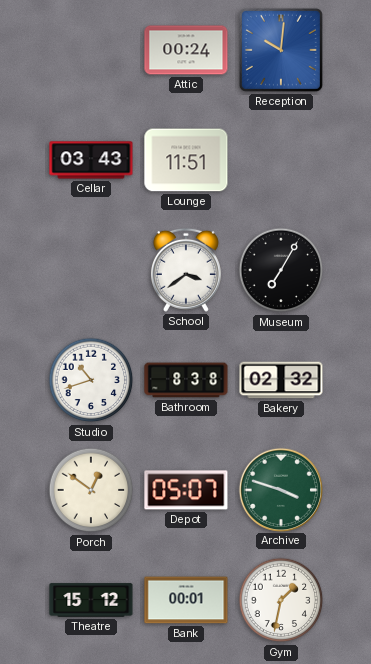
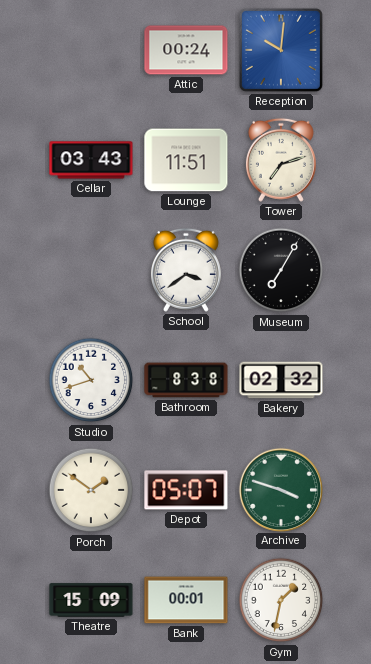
Tower: none -> 7:12 (281, 160)
Porch: 12:51 -> 1:51 (91, 490)
Theatre: 15:12 -> 15:09 (91, 600)
